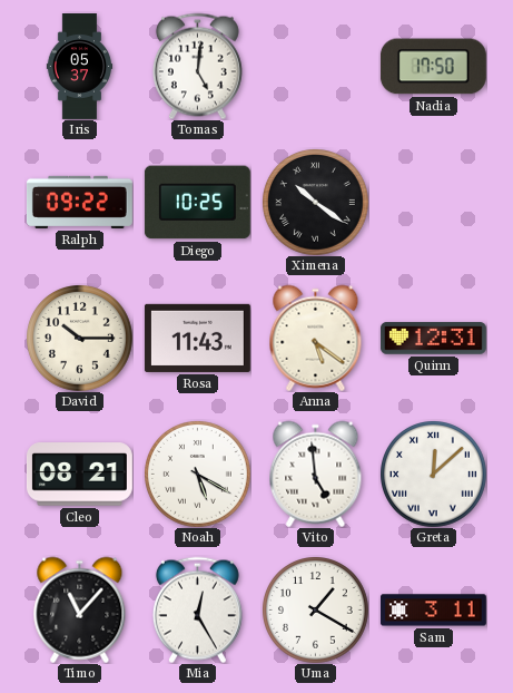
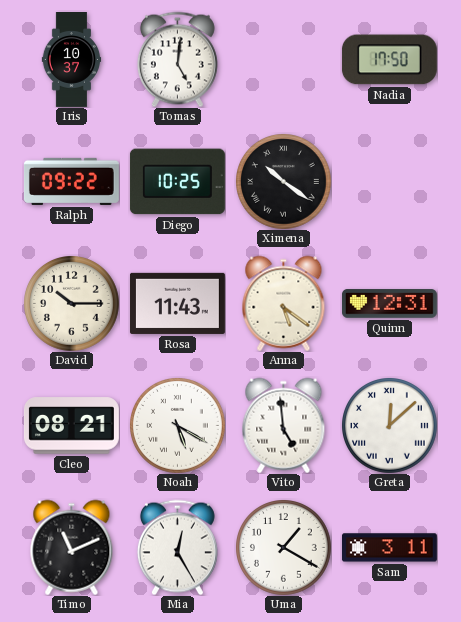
Iris: 05:37 -> 10:37 (72, 60)
Timo: 11:07 -> 11:11 (72, 547)
